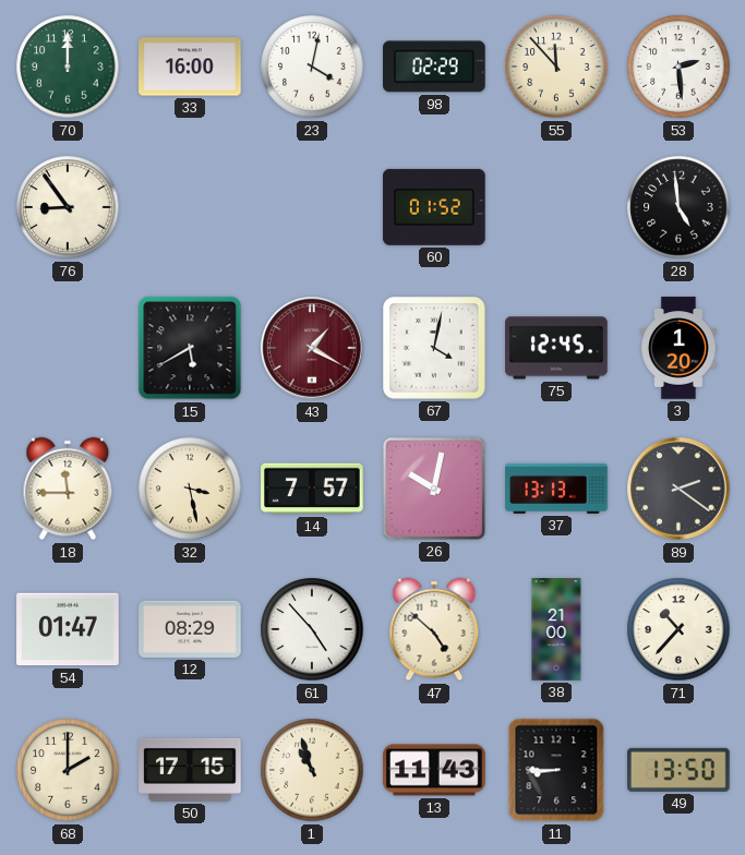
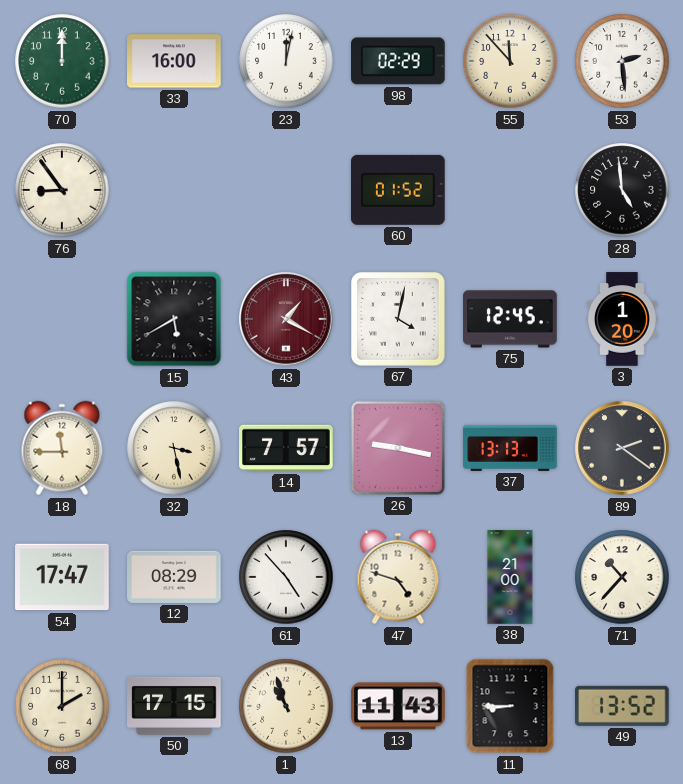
23: 4:02 -> 12:02 (286, 61)
26: 10:02 -> 9:17 (398, 448)
54: 01:47 -> 17:47 (62, 577)
47: 4:52 -> 4:48 (398, 577)
49: 13:50 -> 13:52 (623, 706)
